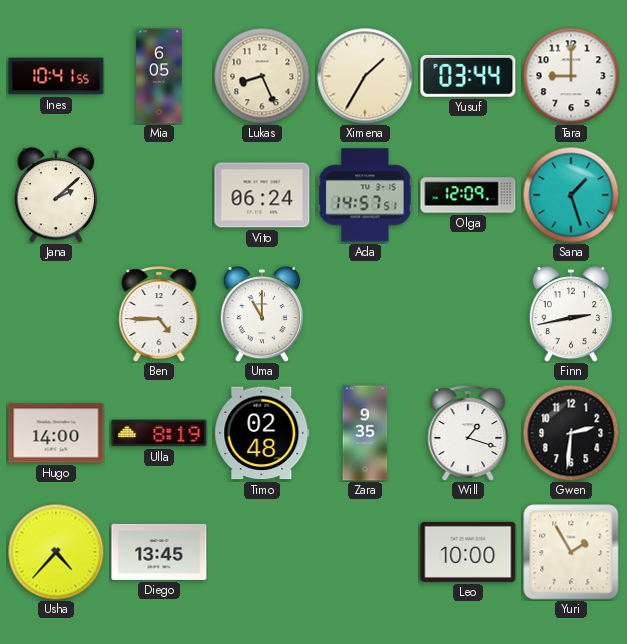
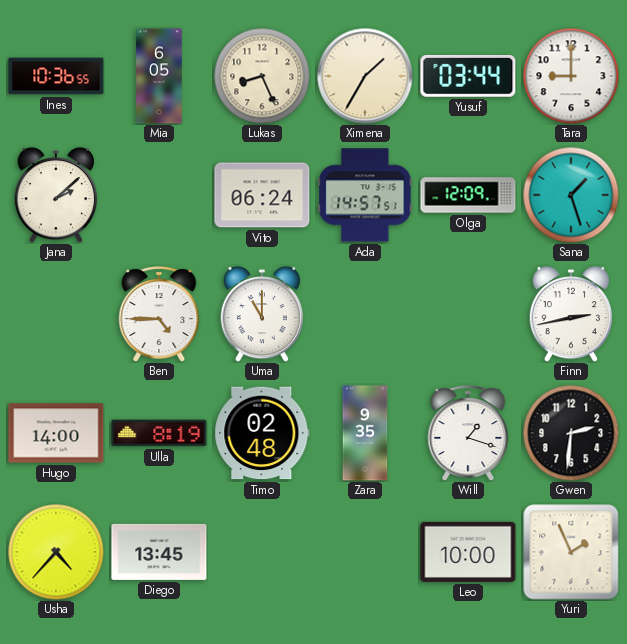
Ines: 10:41 -> 10:36 (56, 76)
Yuri: 1:55 -> 1:56 (571, 552)
